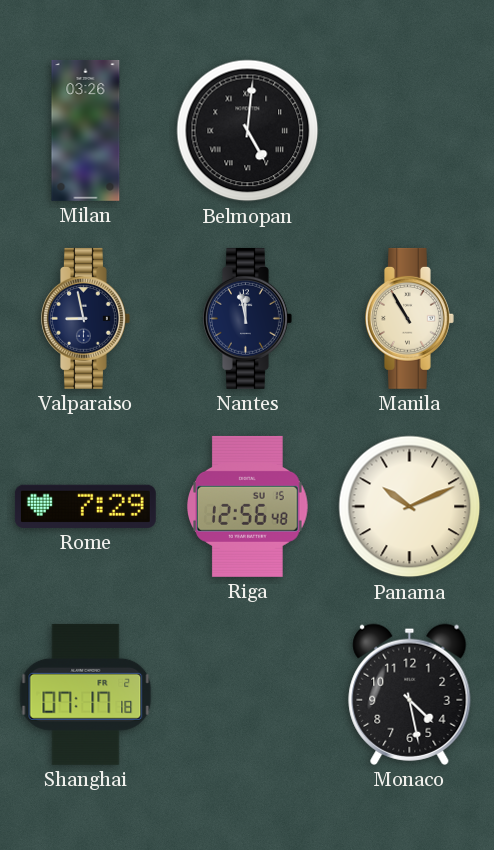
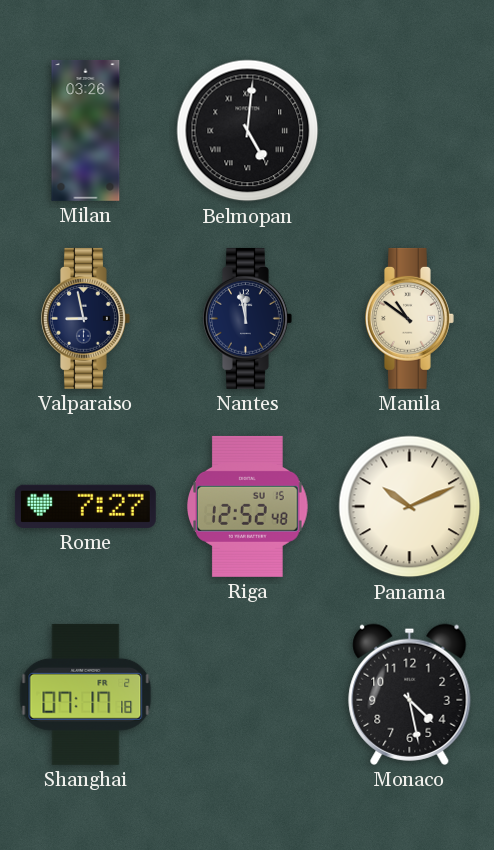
Manila: 10:55 -> 10:51 (410, 318)
Rome: 7:29 -> 7:27 (85, 506)
Riga: 12:56 -> 12:52 (248, 506)
